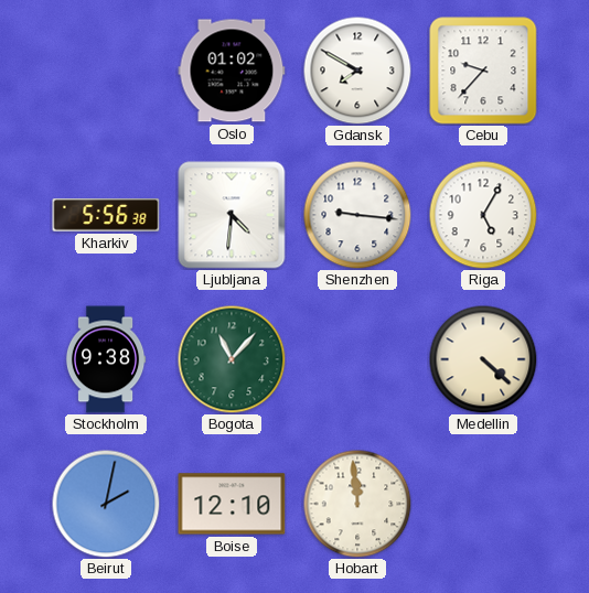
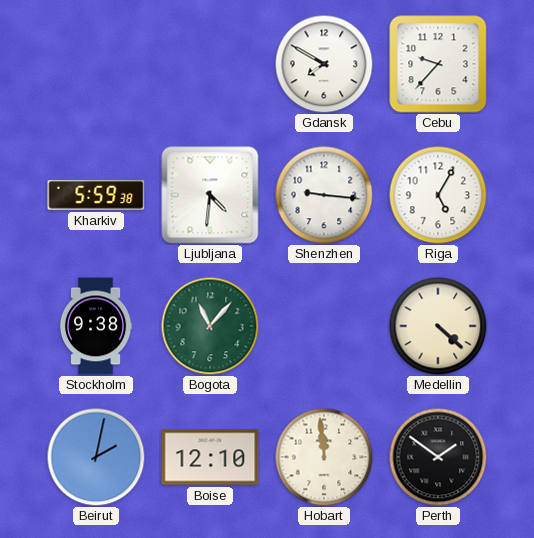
Oslo: 01:02 -> none (232, 71)
Kharkiv: 5:56 -> 5:59 (96, 196)
Perth: none -> 1:51 (438, 457)
